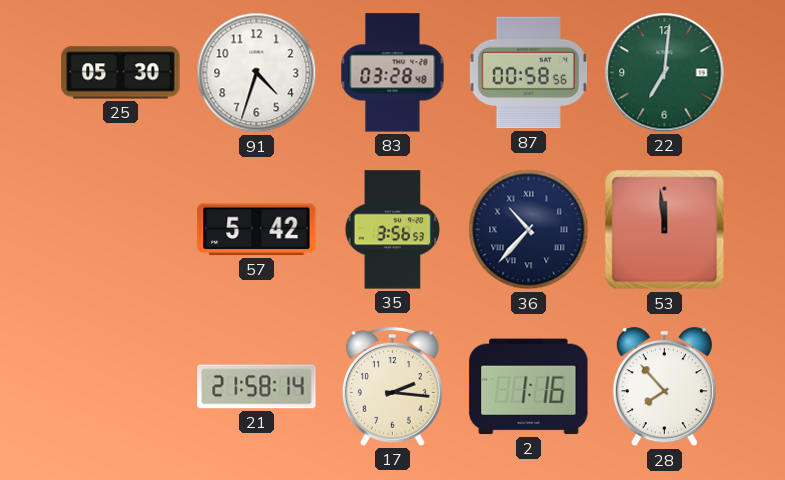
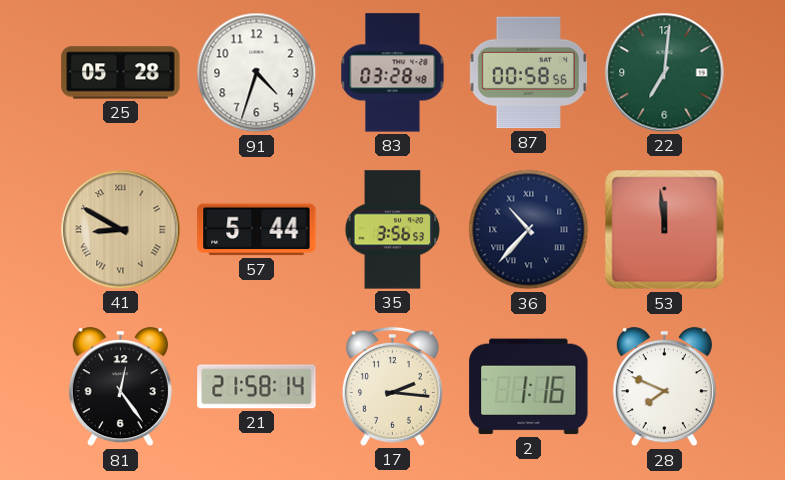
25: 05:30 -> 05:28 (121, 73)
41: none -> 8:50 (121, 230)
57: 5:42 -> 5:44 (257, 230)
81: none -> 12:24 (120, 387)
28: 7:53 -> 7:49 (664, 387)
